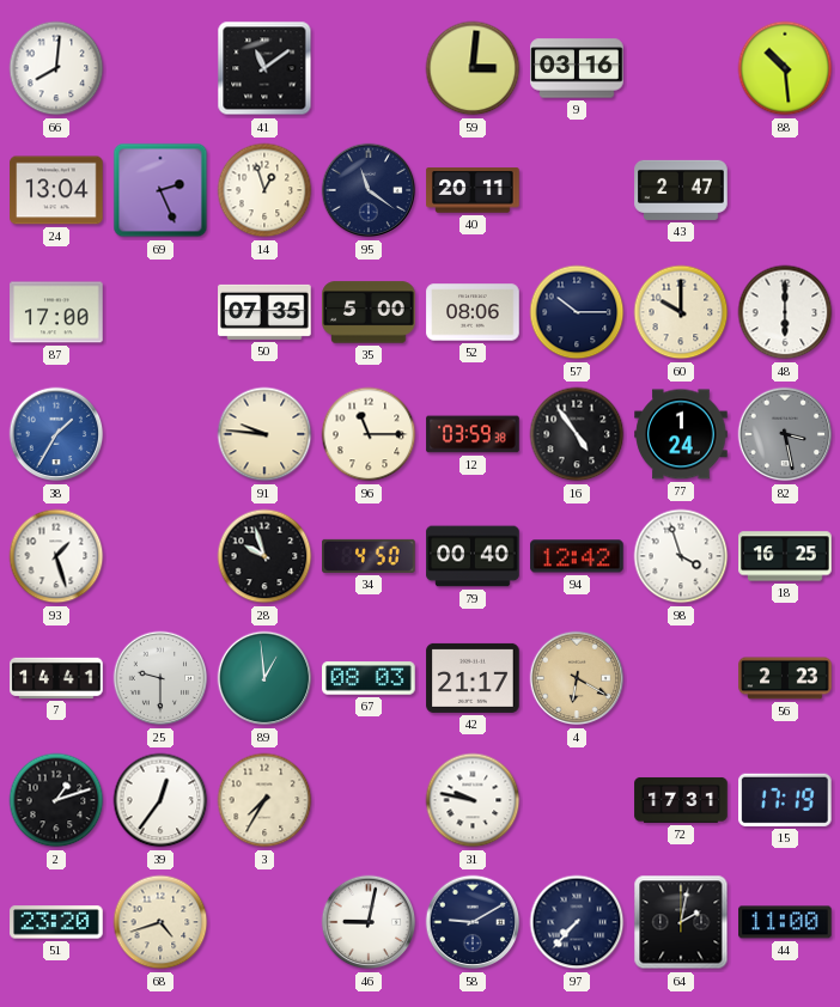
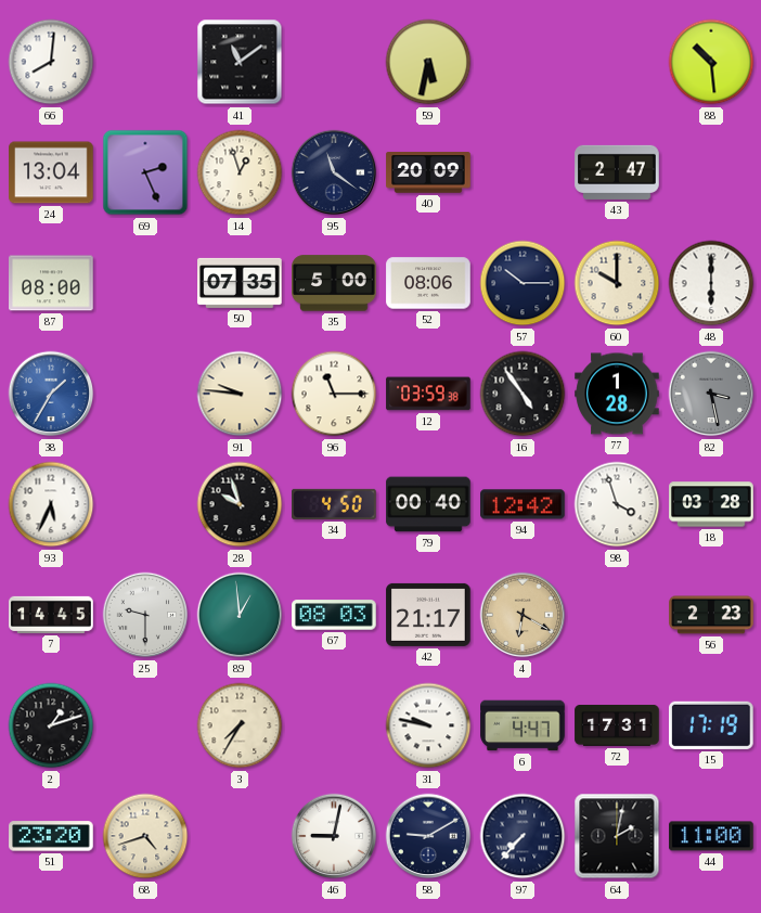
59: 3:01 -> 5:32 (428, 62)
9: 03:16 -> none (577, 68)
40: 20:11 -> 20:09 (428, 172)
87: 17:00 -> 08:00 (51, 283)
77: 1:24 -> 1:28 (617, 394)
93: 1:27 -> 5:34 (51, 504)
18: 16:25 -> 03:28 (711, 504)
7: 14:41 -> 14:45 (51, 615)
39: 12:36 -> none (160, 800)
6: none -> 4:47 (523, 725)
